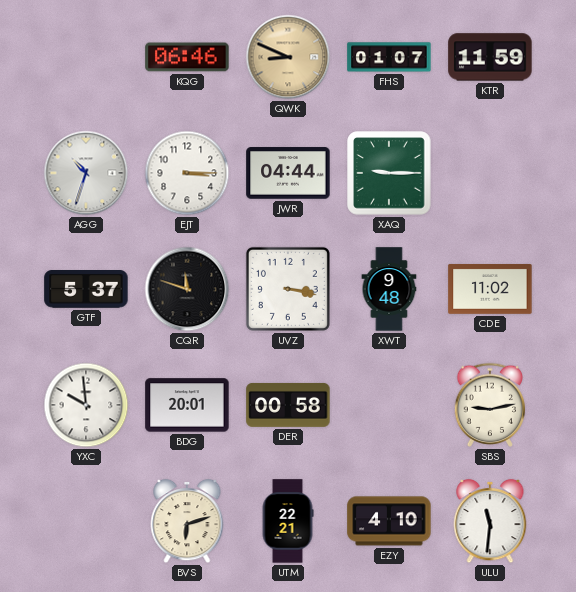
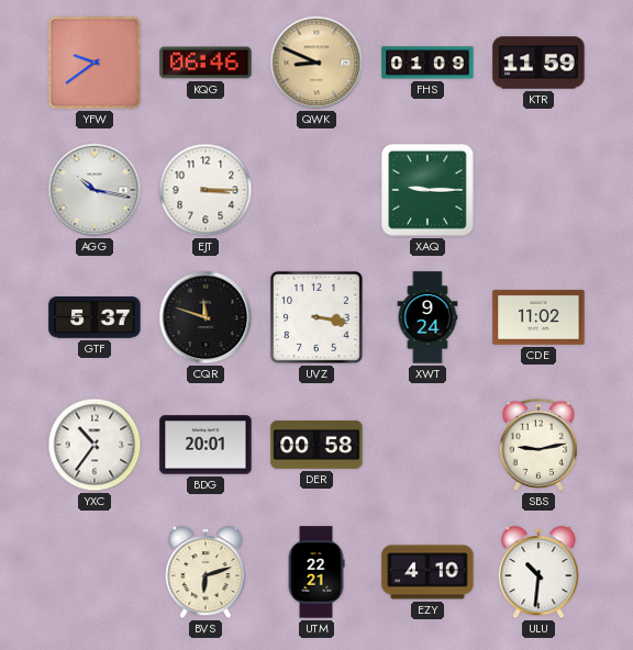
YFW: none -> 9:39 (95, 63)
FHS: 01:07 -> 01:09 (427, 63)
AGG: 10:33 -> 10:17 (95, 190)
JWR: 04:44 -> none (288, 173)
XWT: 9:48 -> 9:24 (427, 317)
YXC: 9:59 -> 10:36 (95, 445)
ULU: 11:31 -> 10:31 (538, 572)
